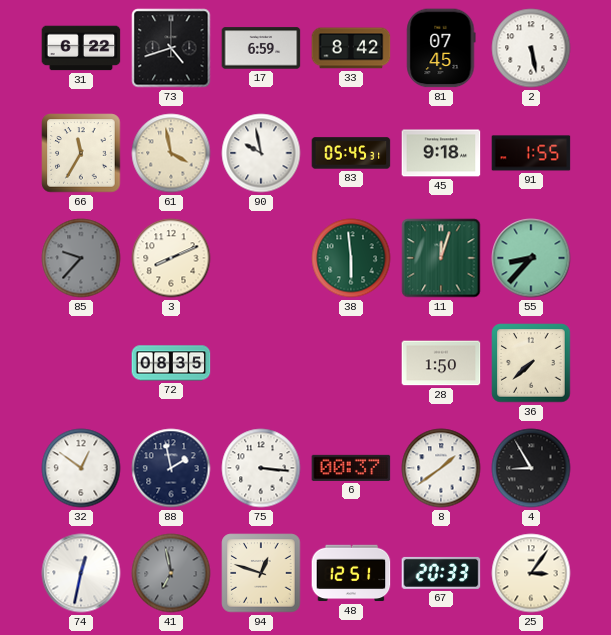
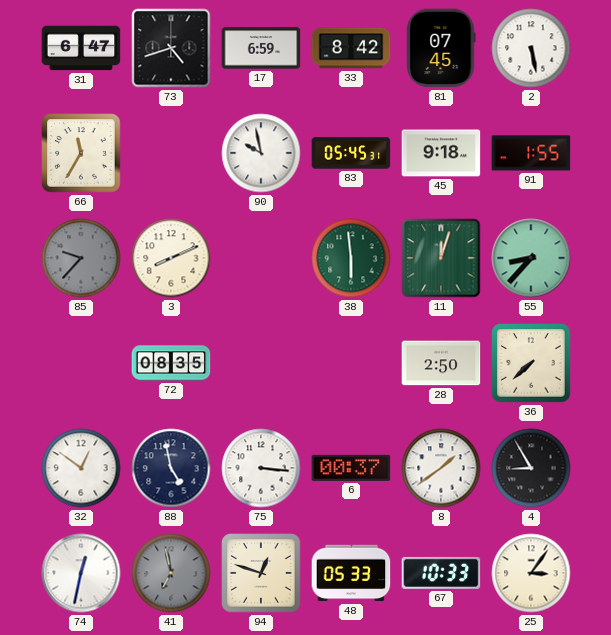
31: 6:22 -> 6:47 (81, 48)
61: 3:58 -> none (171, 153)
28: 1:50 -> 2:50 (441, 363)
88: 1:58 -> 4:58 (171, 468)
48: 12:51 -> 05:33 (351, 573)
67: 20:33 -> 10:33 (441, 573)
